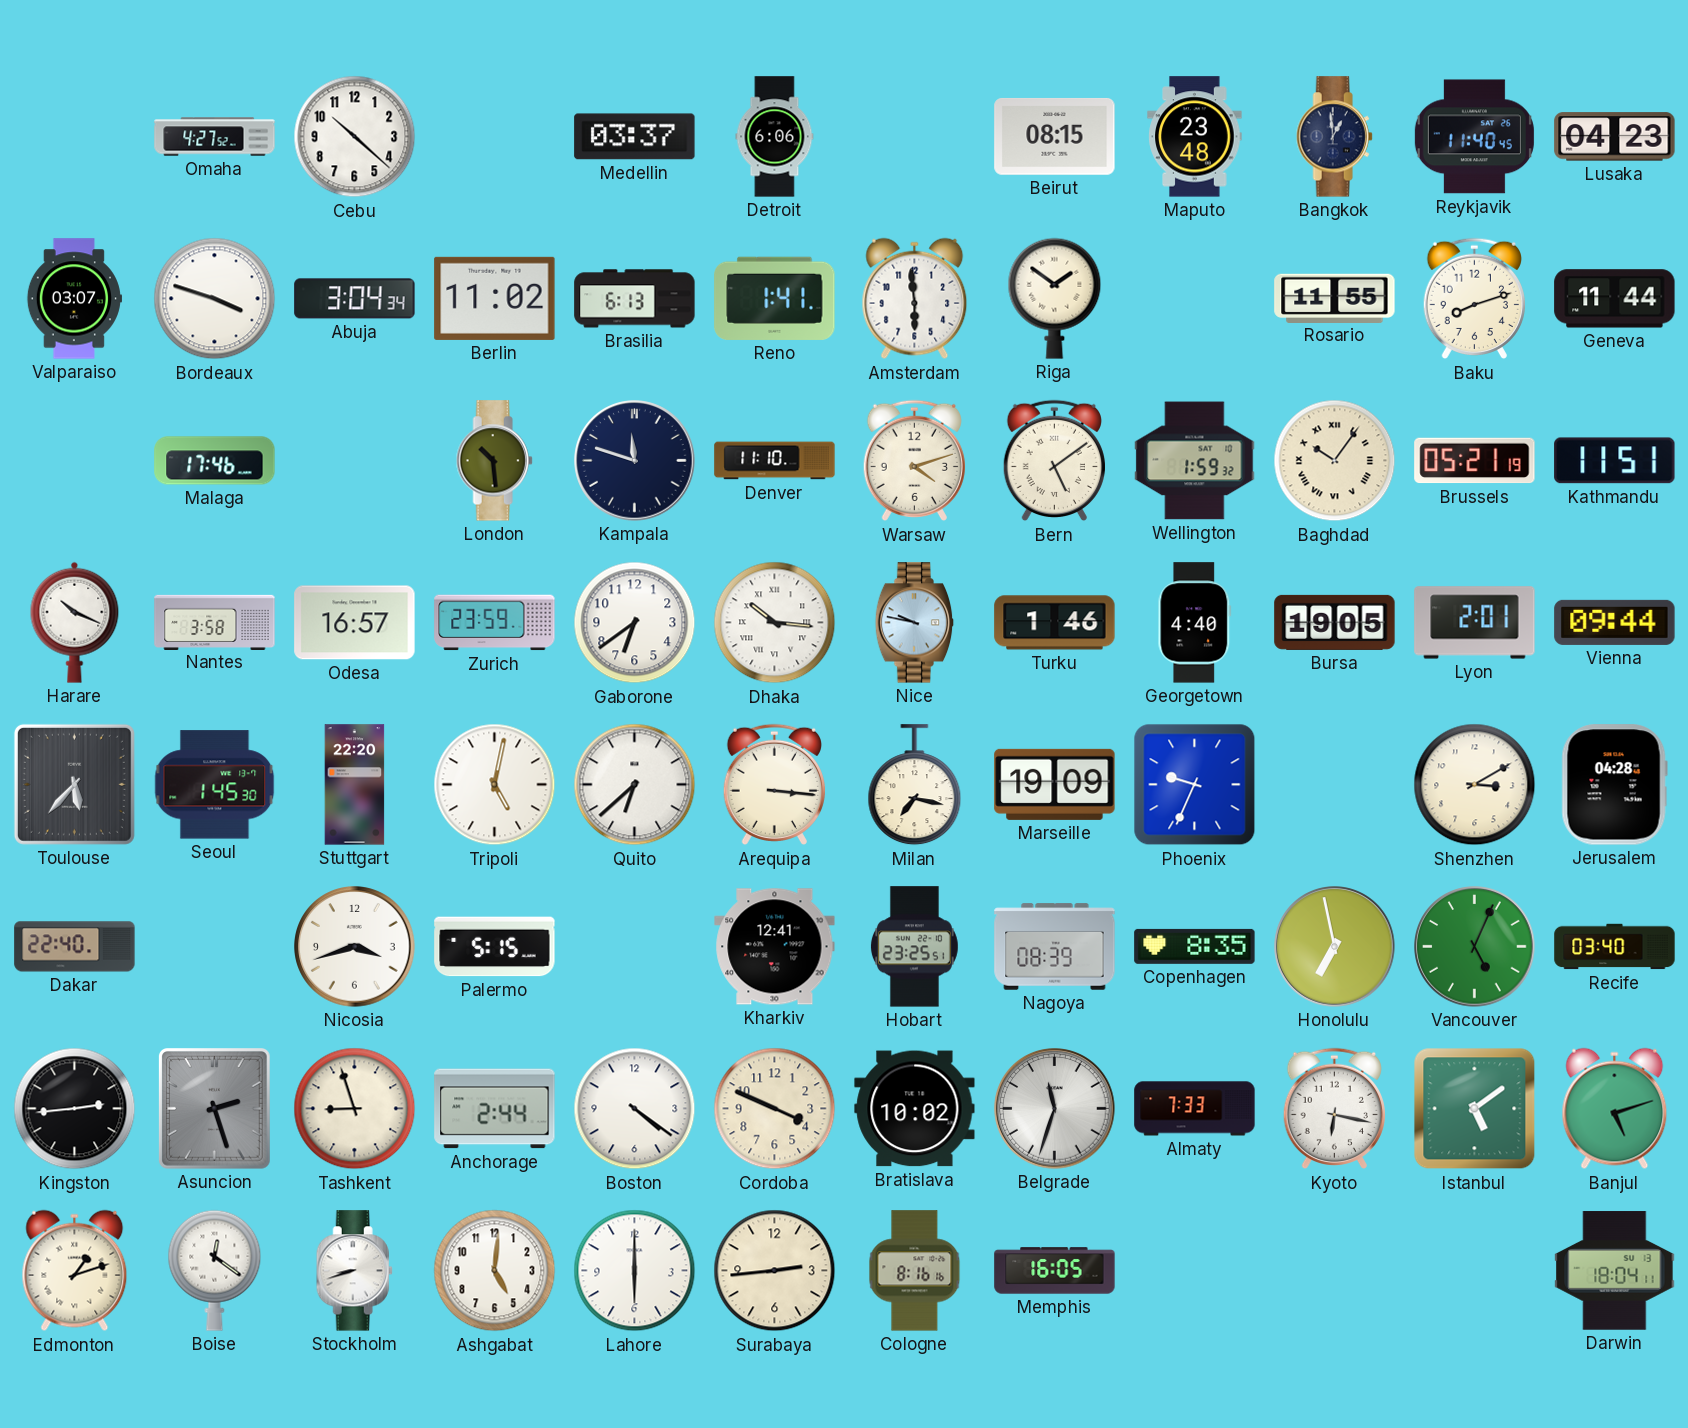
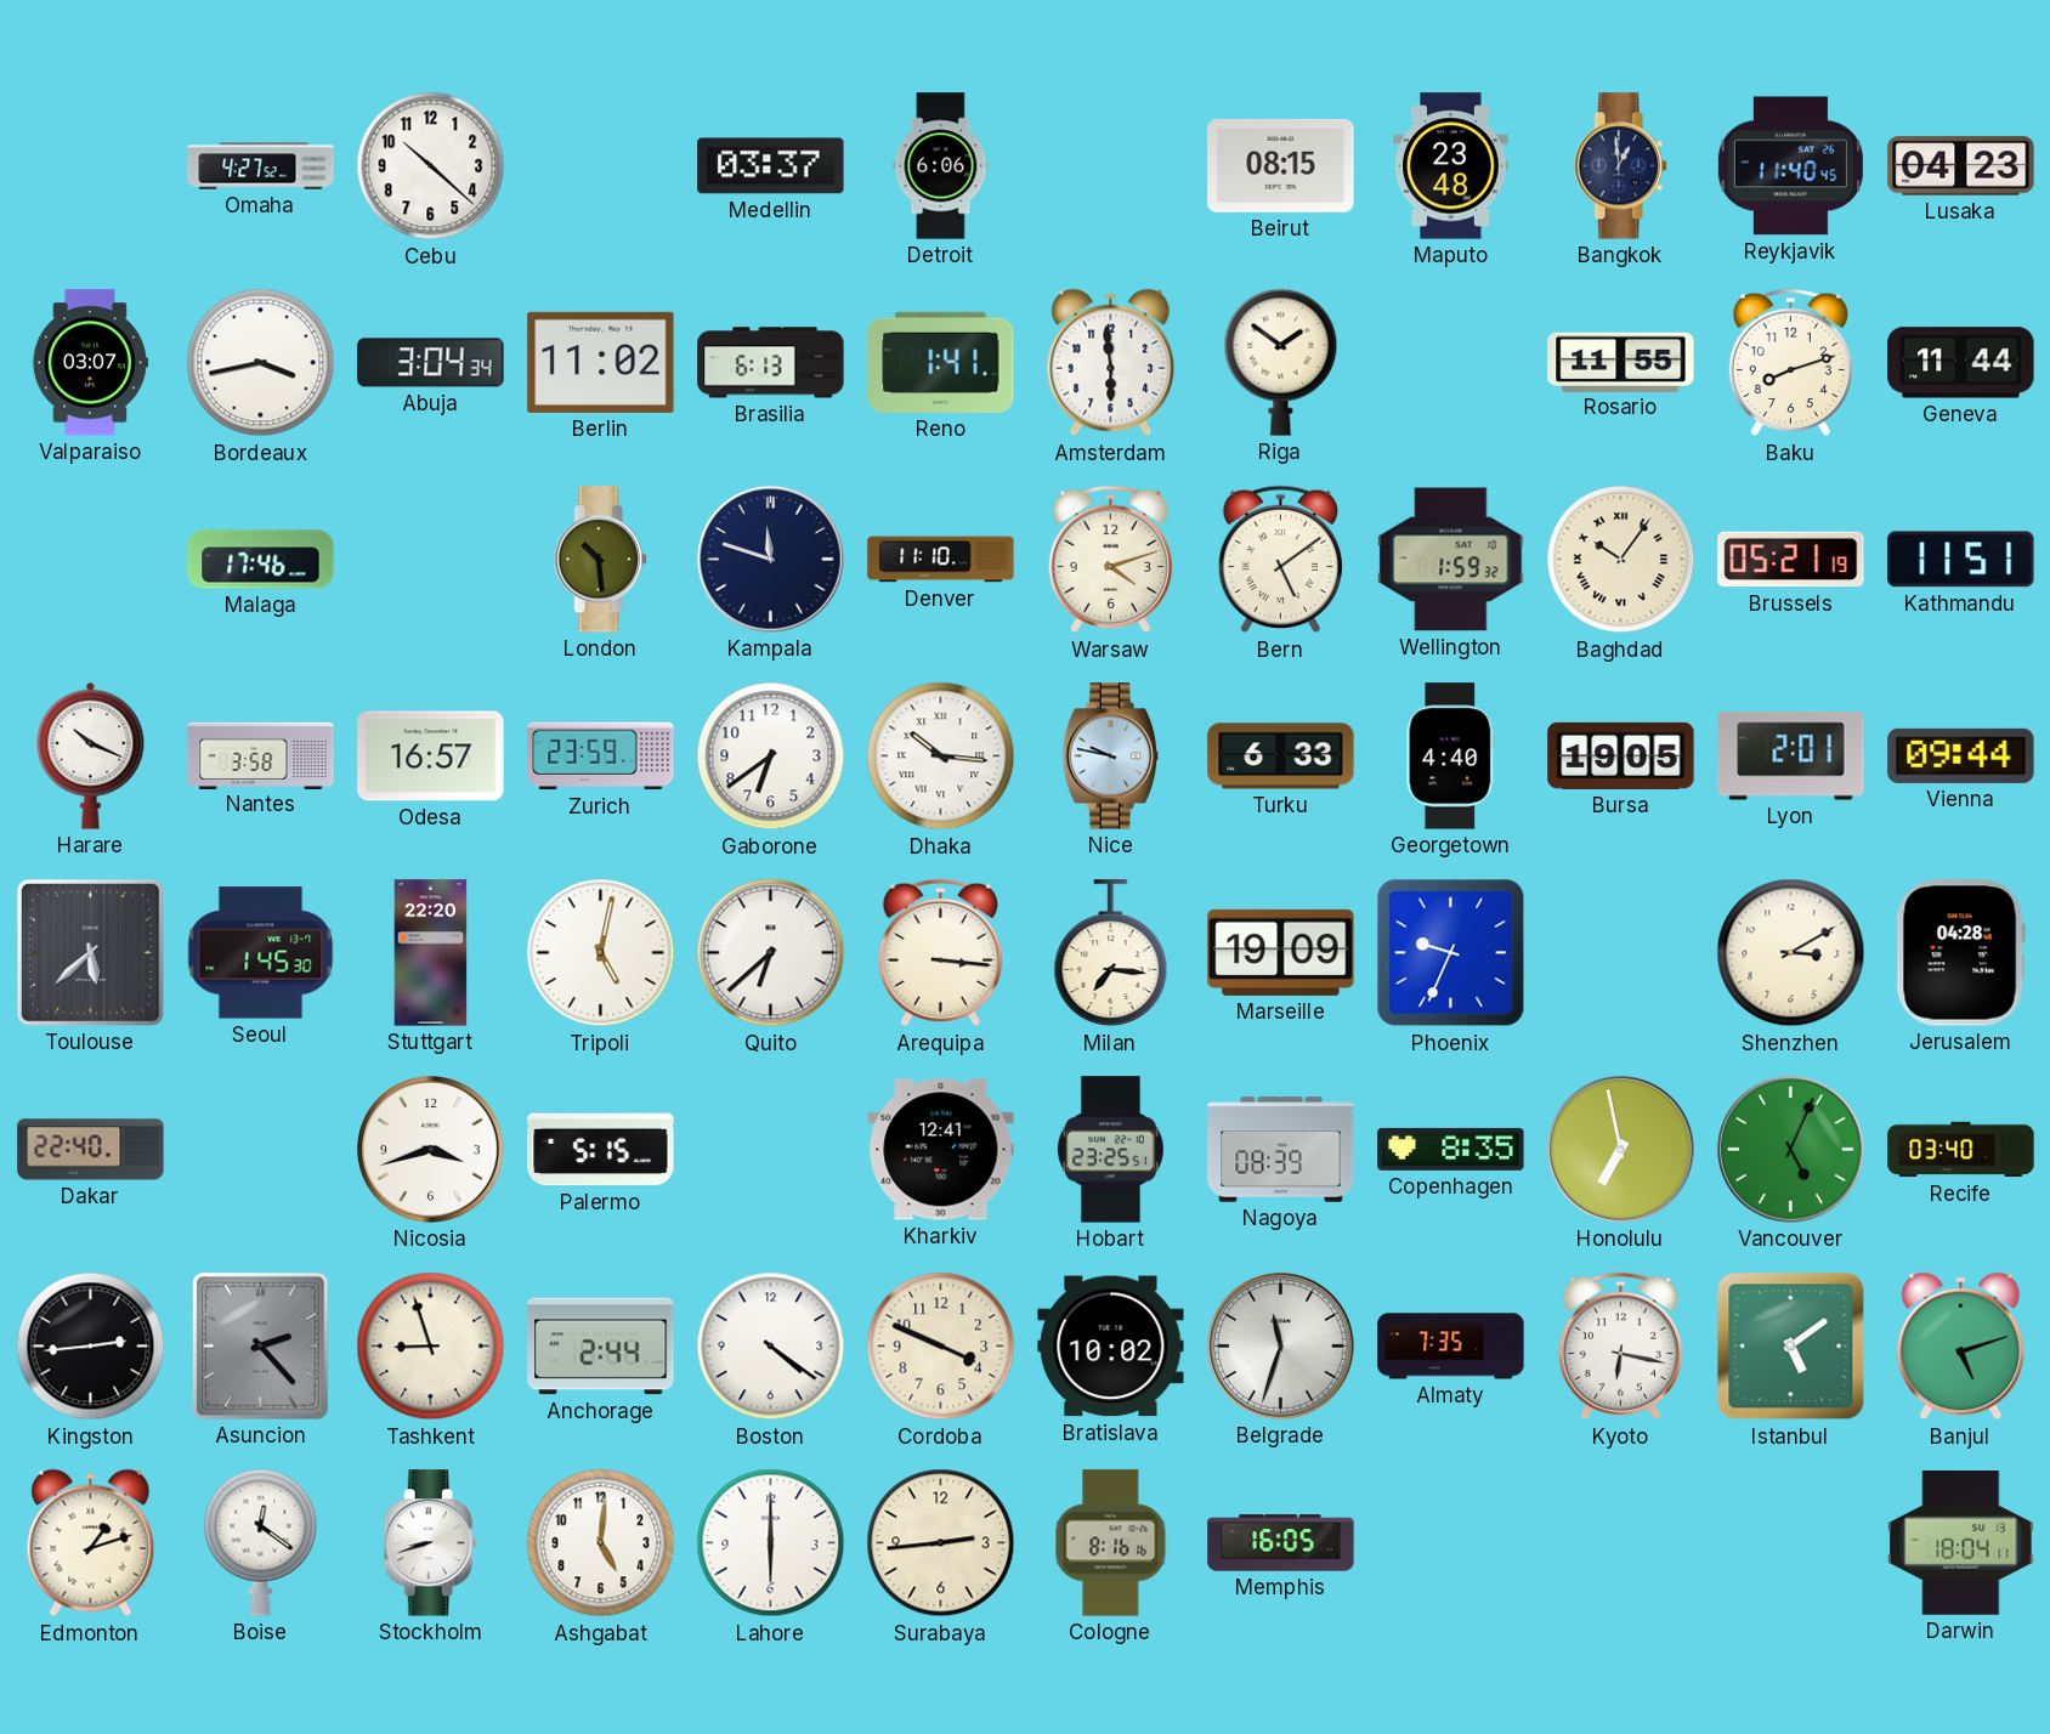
Bordeaux: 3:48 -> 3:43 (261, 363)
Turku: 1:46 -> 6:33 (1281, 756)
Toulouse: 5:37 -> 5:38 (90, 952)
Milan: 7:17 -> 7:16 (1111, 953)
Asuncion: 2:27 -> 2:23 (261, 1347)
Almaty: 7:33 -> 7:35 (1451, 1347)
